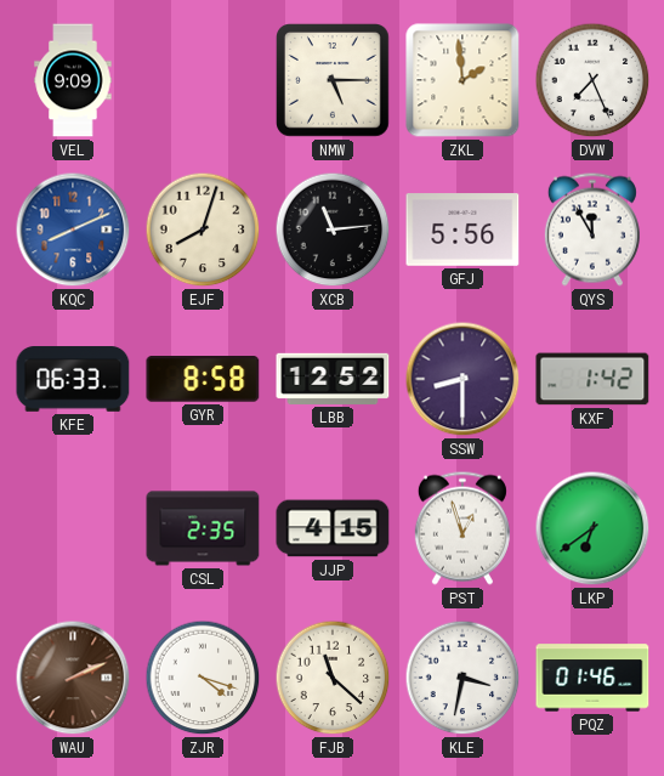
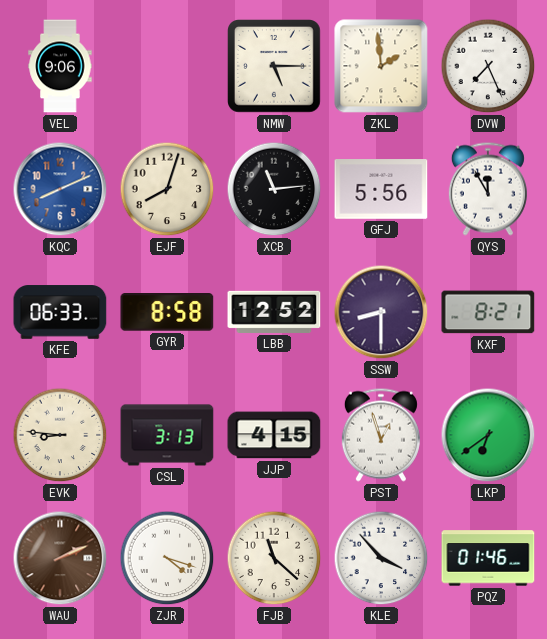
VEL: 9:09 -> 9:06 (60, 66)
KXF: 1:42 -> 8:21 (488, 312)
EVK: none -> 8:46 (60, 435)
CSL: 2:35 -> 3:13 (167, 435)
KLE: 3:32 -> 3:53 (381, 558)
